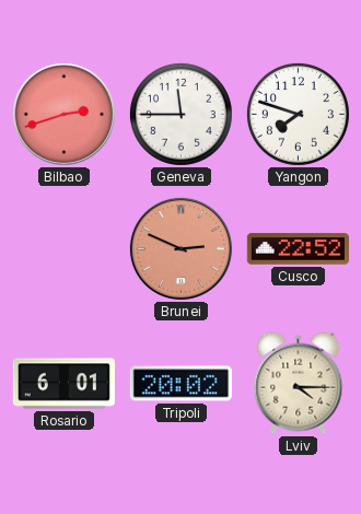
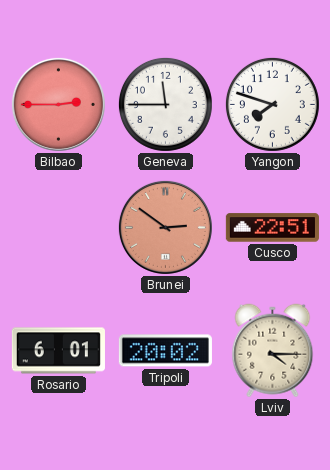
Bilbao: 2:42 -> 2:45 (58, 104)
Brunei: 2:49 -> 2:51 (165, 227)
Cusco: 22:52 -> 22:51 (272, 228)
